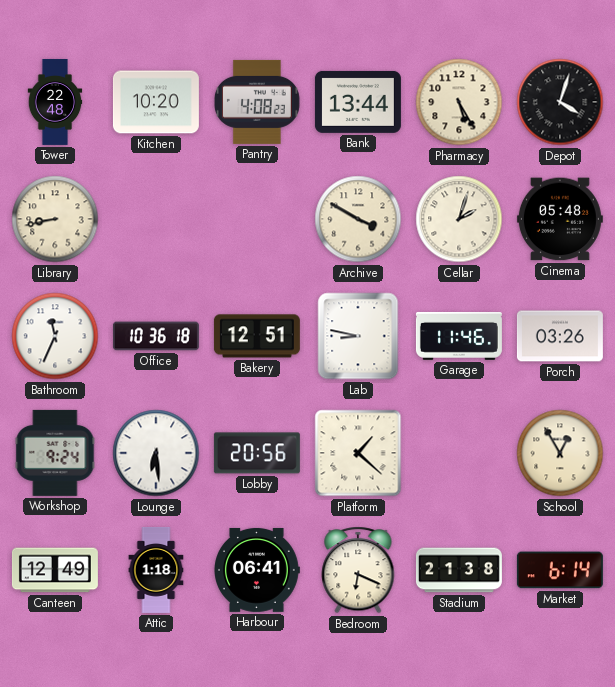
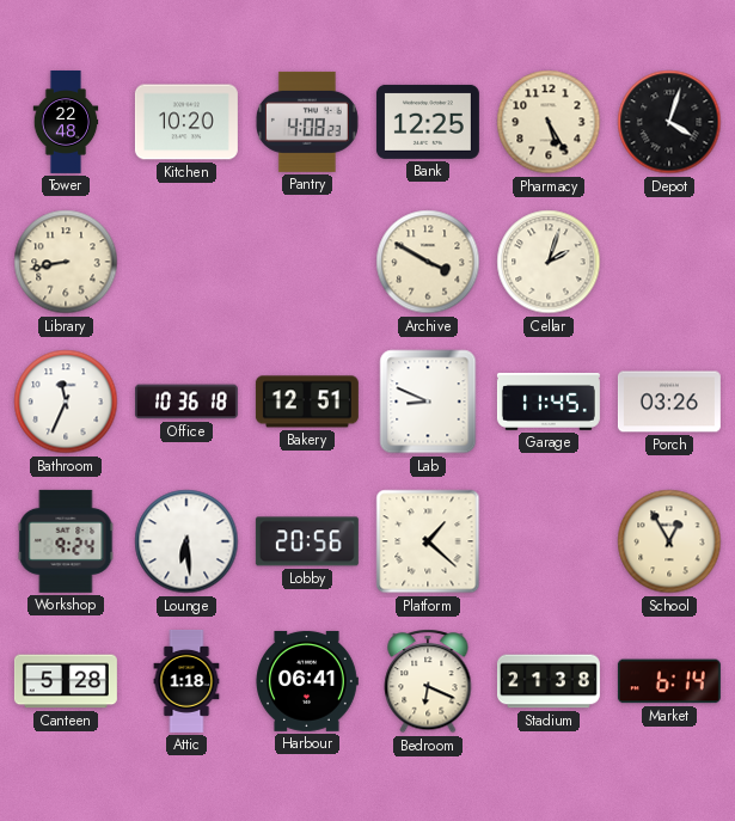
Bank: 13:44 -> 12:25 (428, 122)
Cinema: 05:48 -> none (560, 219)
Lab: 8:47 -> 8:49 (428, 402)
Garage: 11:46 -> 11:45 (549, 402)
Canteen: 12:49 -> 5:28 (66, 681)
